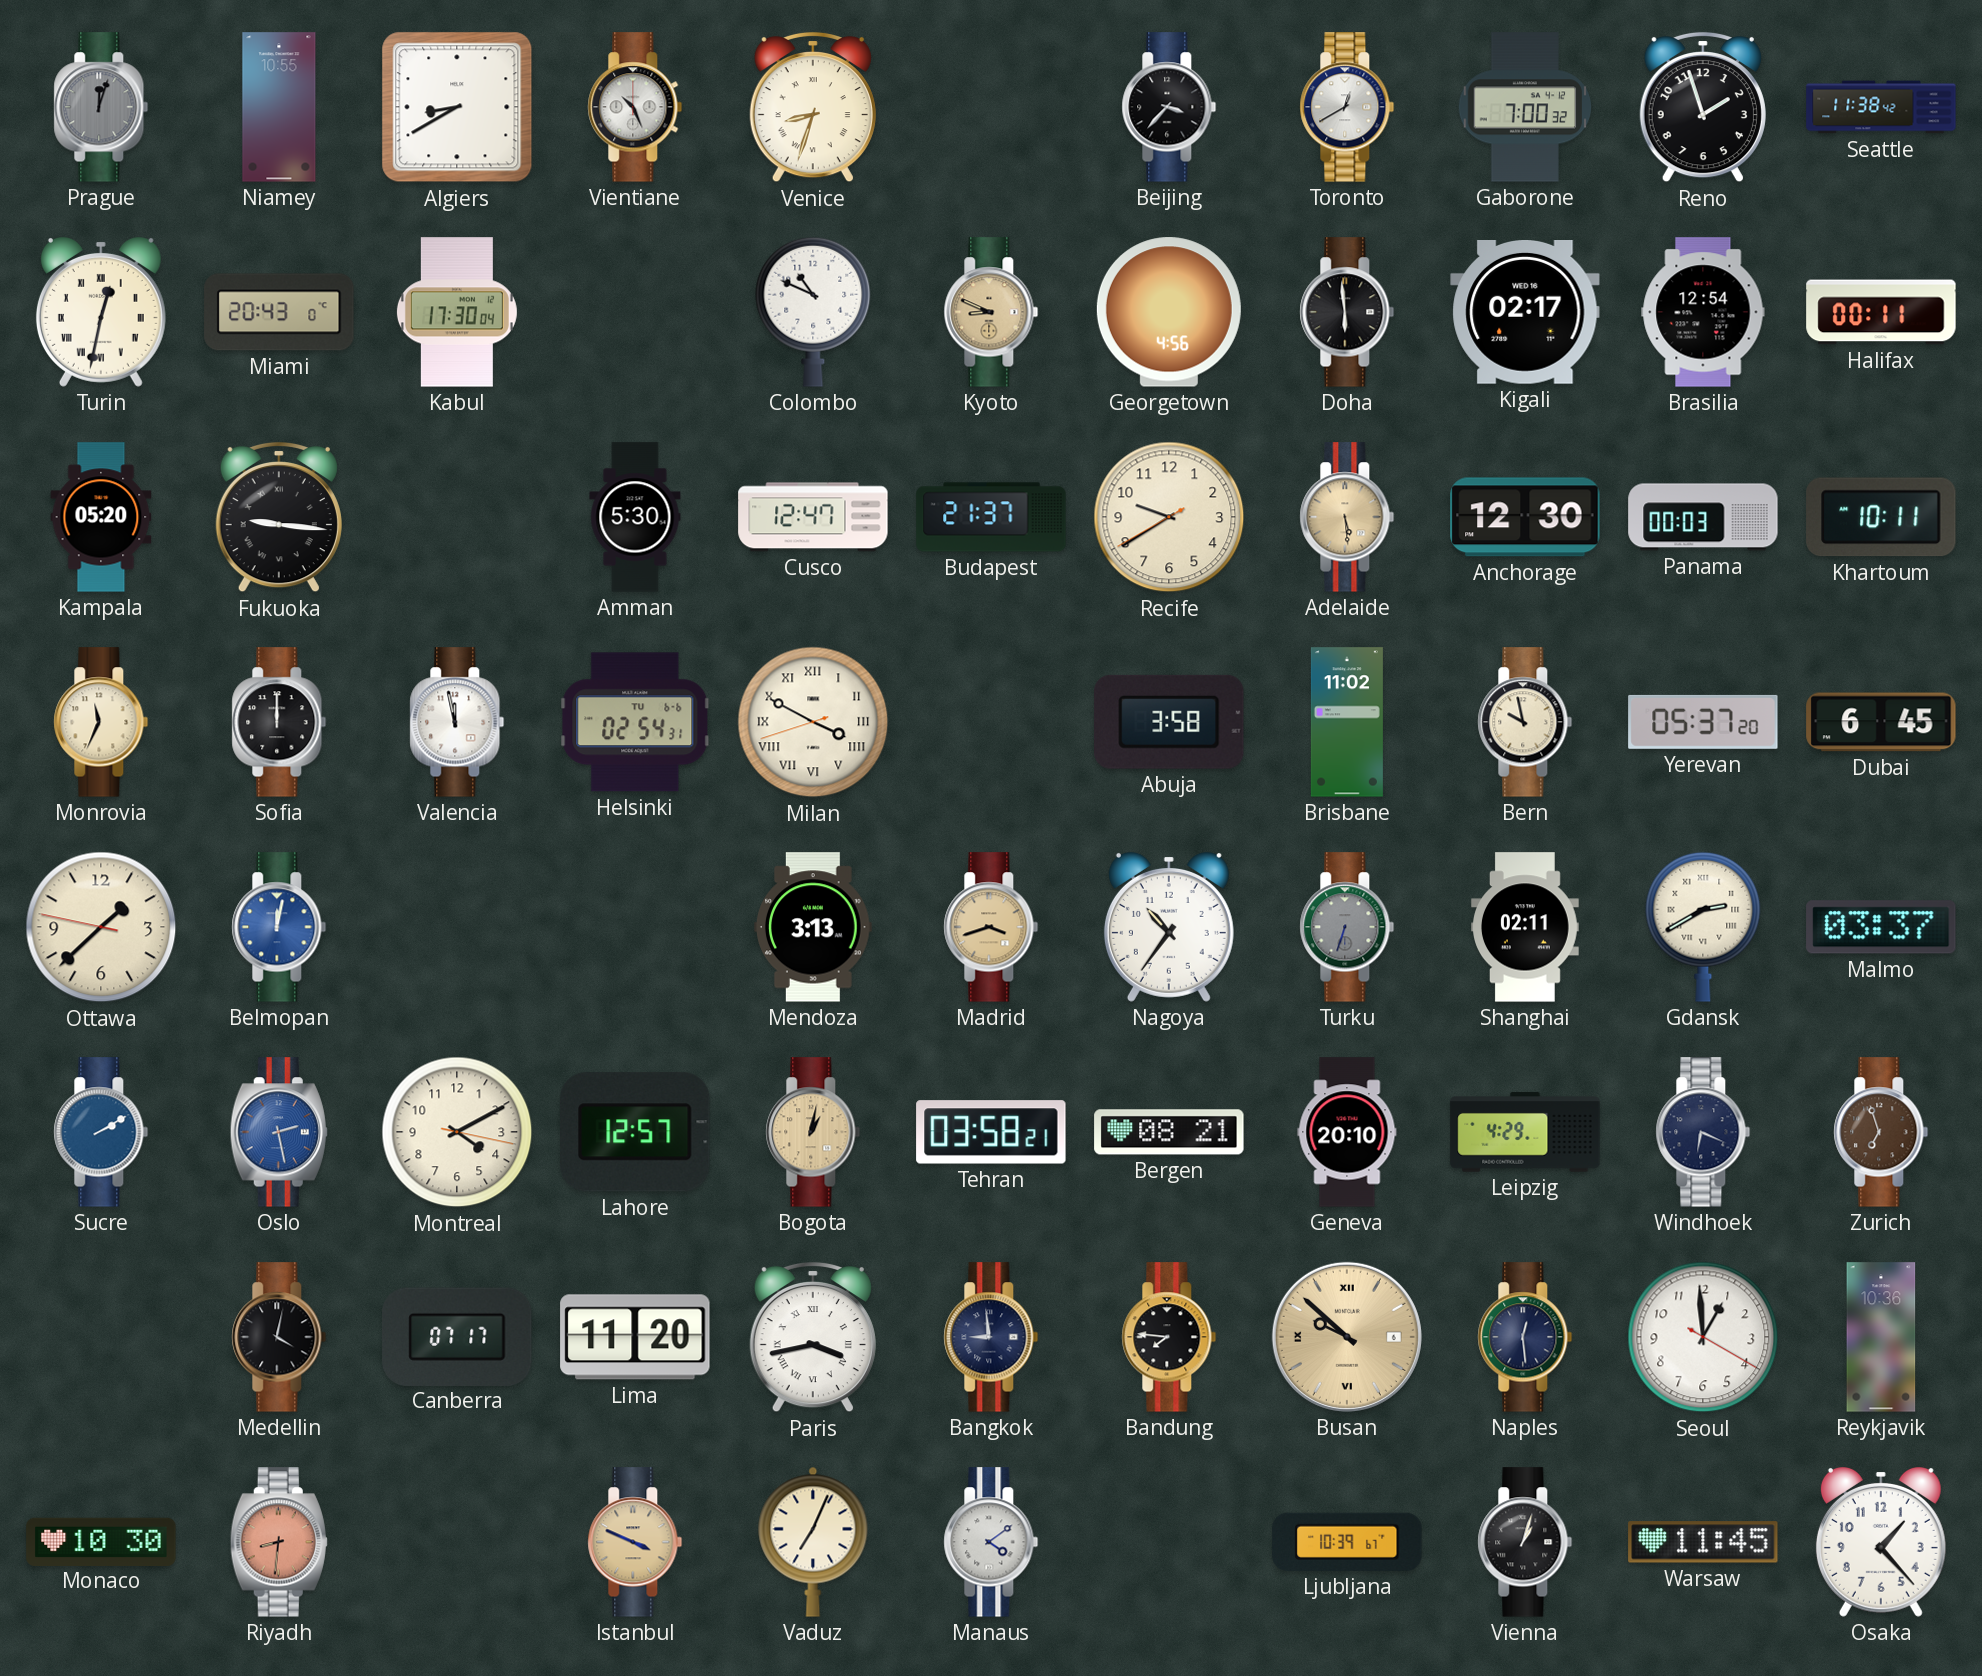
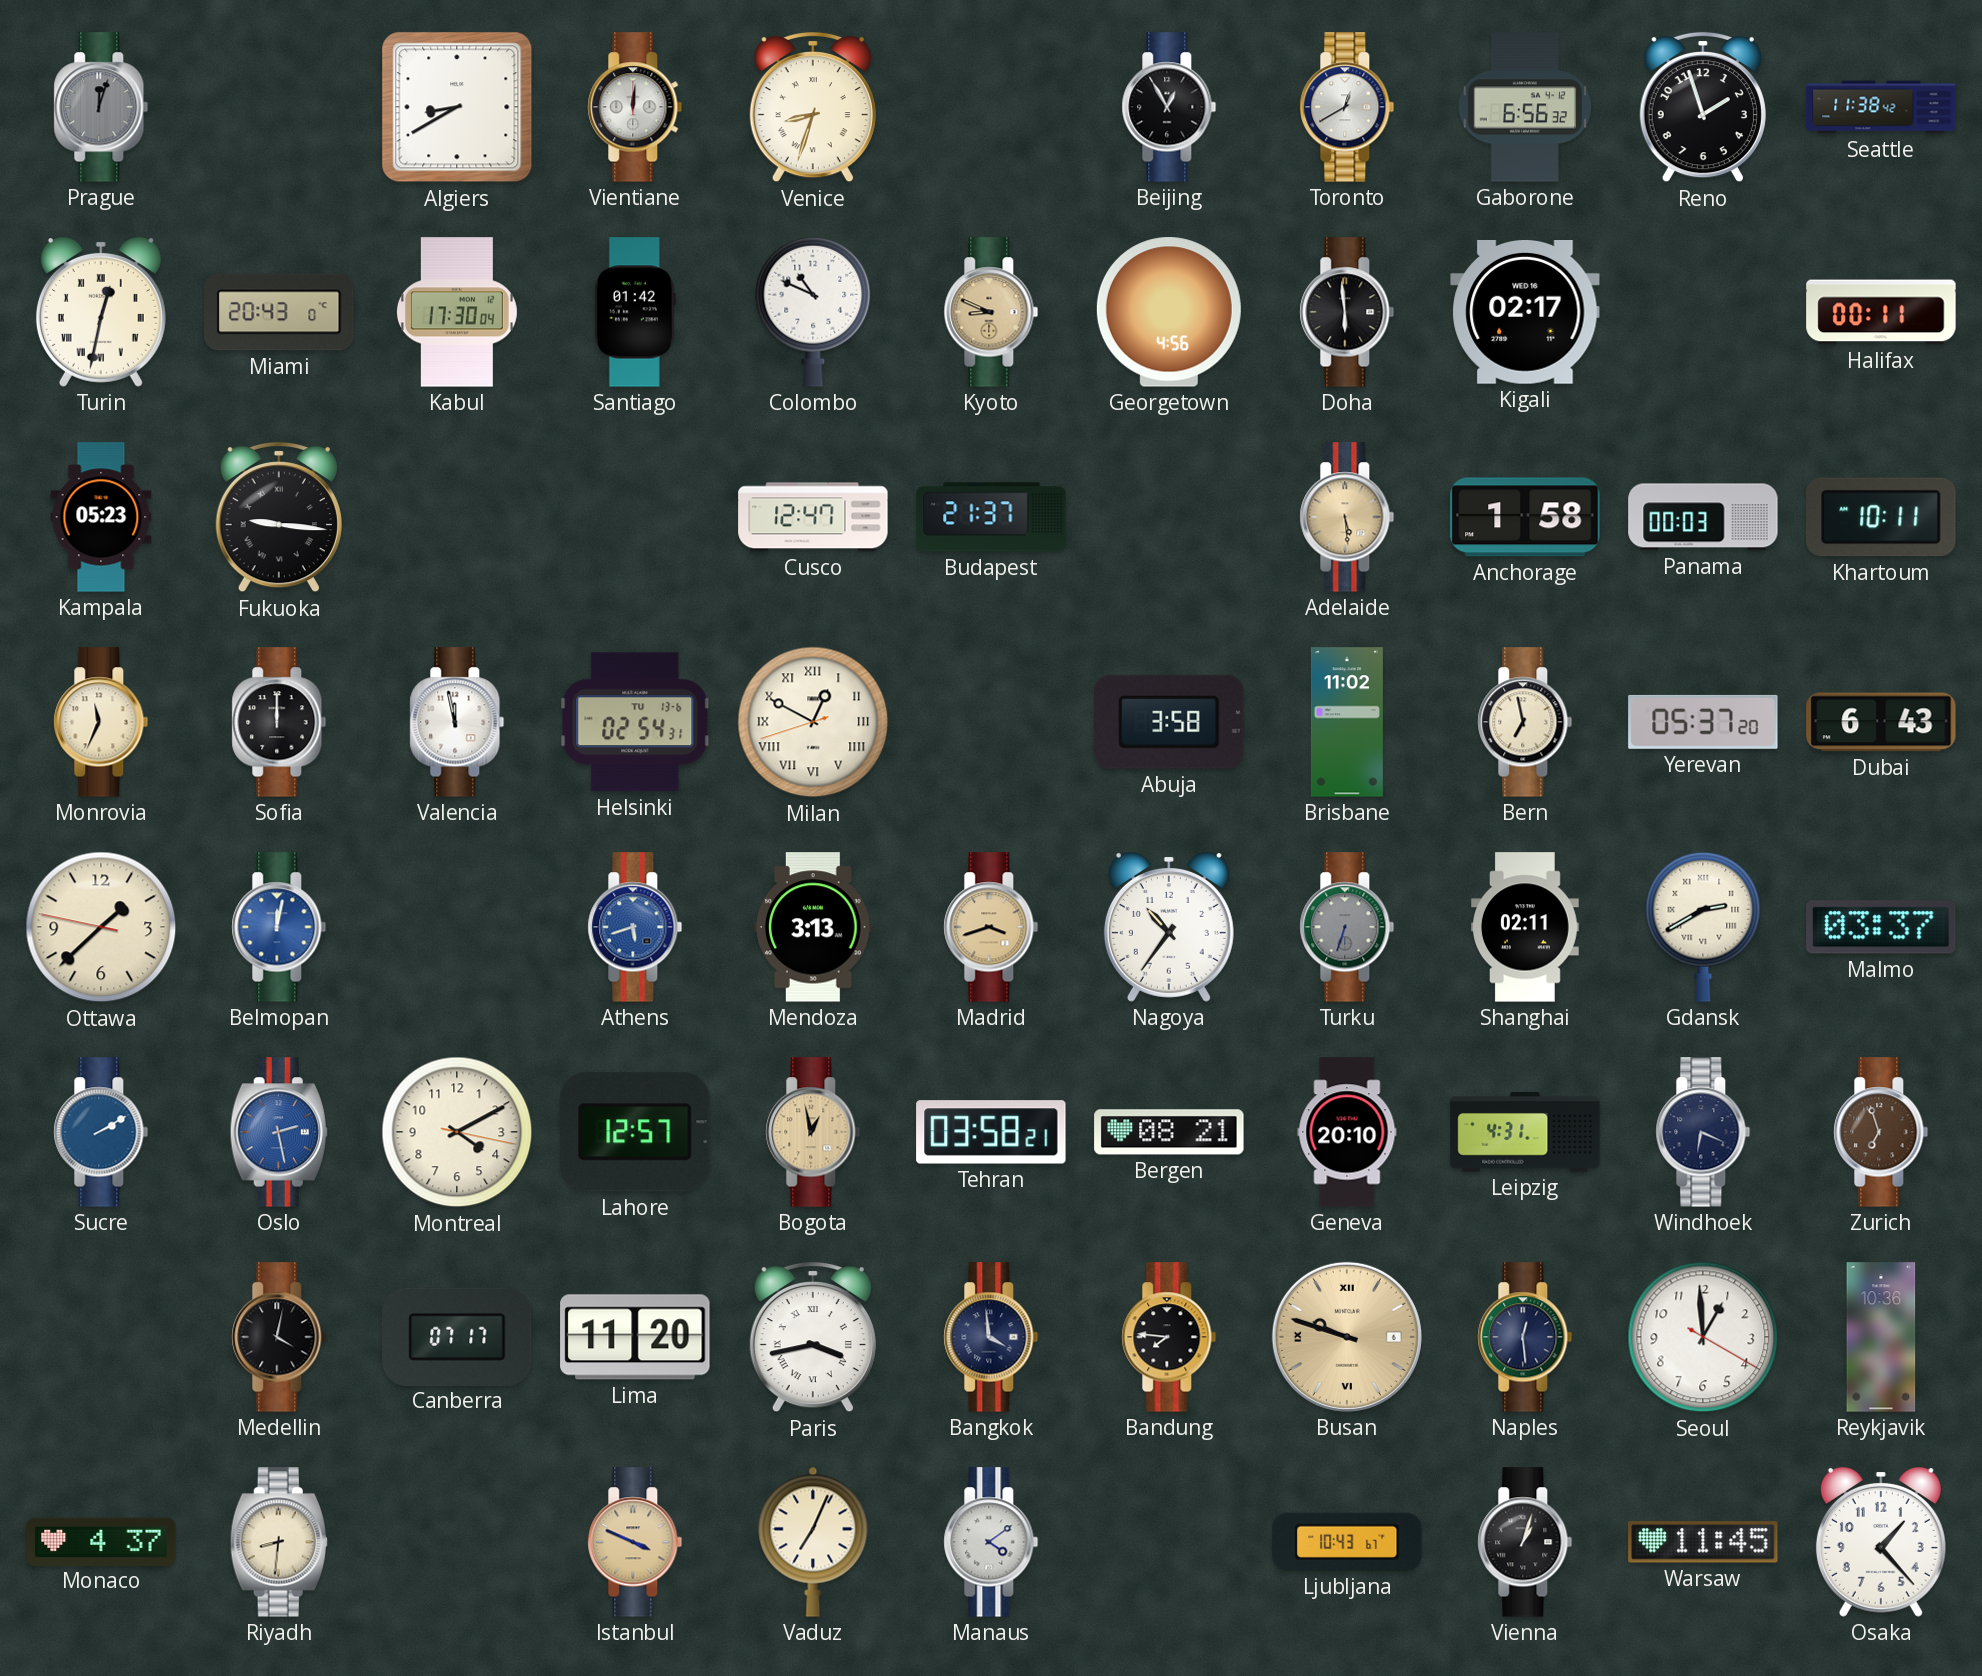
Niamey: 10:55 -> none (279, 107)
Vientiane: 10:26 -> 12:01 (635, 107)
Beijing: 3:37 -> 12:55 (1169, 107)
Gaborone: 7:00 -> 6:56 (1525, 107)
Santiago: none -> 01:42 (635, 312)
Brasilia: 12:54 -> none (1703, 312)
Kampala: 05:20 -> 05:23 (101, 517)
Amman: 5:30 -> none (635, 517)
Recife: 9:39 -> none (1169, 517)
Anchorage: 12:30 -> 1:58 (1525, 517)
Helsinki date: TU 6-6 -> TU 13-6 (635, 722)
Milan: 3:49 -> 12:49 (813, 722)
Bern: 9:58 -> 6:58 (1525, 722)
Dubai: 6:45 -> 6:43 (1881, 722)
Athens: none -> 5:42 (635, 927)
Bogota: 1:02 -> 12:58 (813, 1132)
Leipzig: 4:29 -> 4:31 (1525, 1132)
Bangkok: 8:59 -> 3:59 (991, 1337)
Busan: 9:52 -> 9:48 (1347, 1337)
Monaco: 10:30 -> 4:37 (101, 1541)
Riyadh dial: salmon -> cream (279, 1542)
Ljubljana: 10:39 -> 10:43 (1347, 1542)
